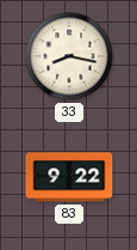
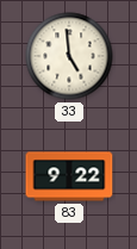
33: 8:17 -> 4:59 (69, 56)
